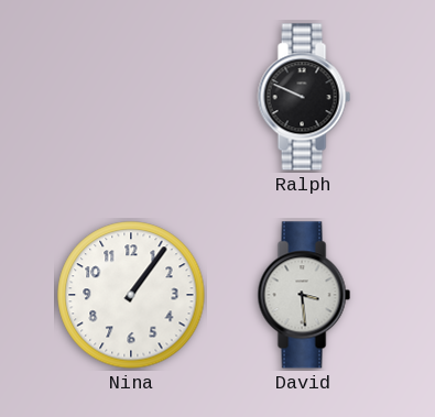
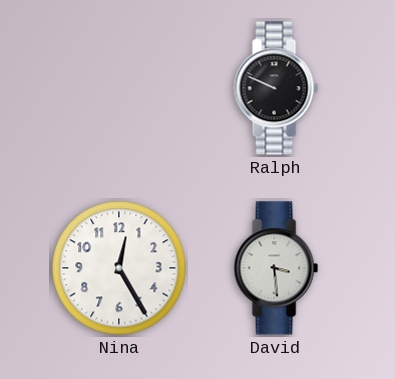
Nina: 1:06 -> 12:25 (119, 268)
